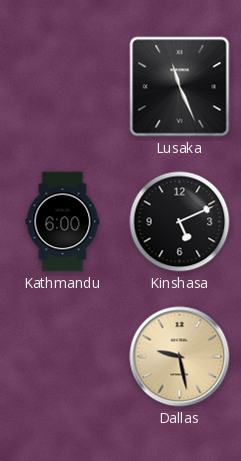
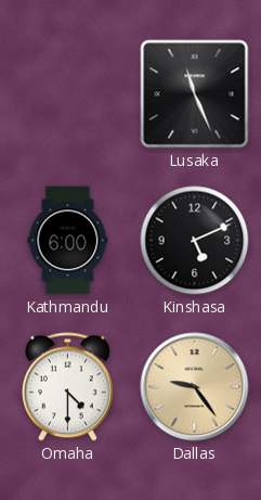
Omaha: none -> 4:30 (67, 387)
Dallas: 9:28 -> 9:24 (195, 387)
